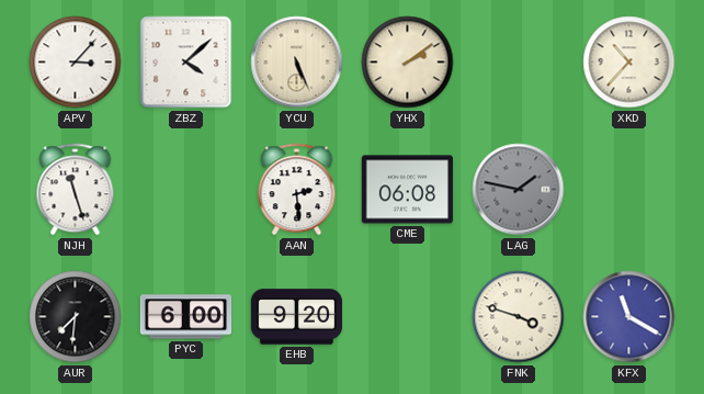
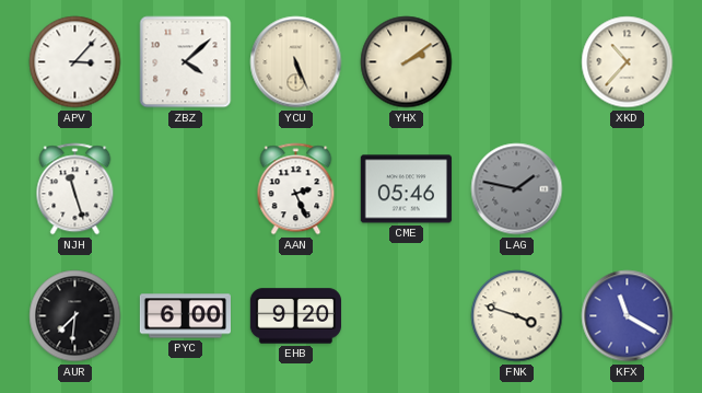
AAN: 2:29 -> 2:26 (296, 189)
CME: 06:08 -> 05:46 (406, 189)
